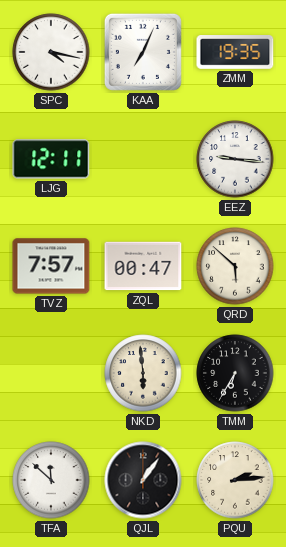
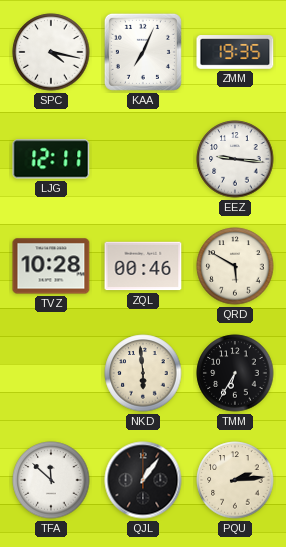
TVZ: 7:57 -> 10:28 (51, 266)
ZQL: 00:47 -> 00:46 (143, 266)
QRD: 5:52 -> 5:50 (235, 266)
